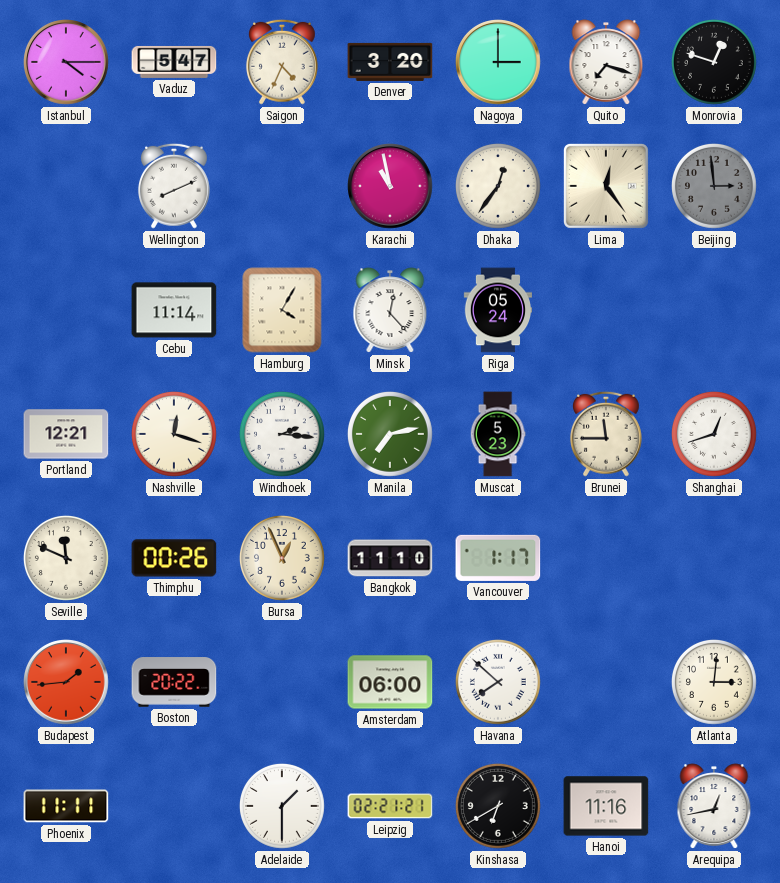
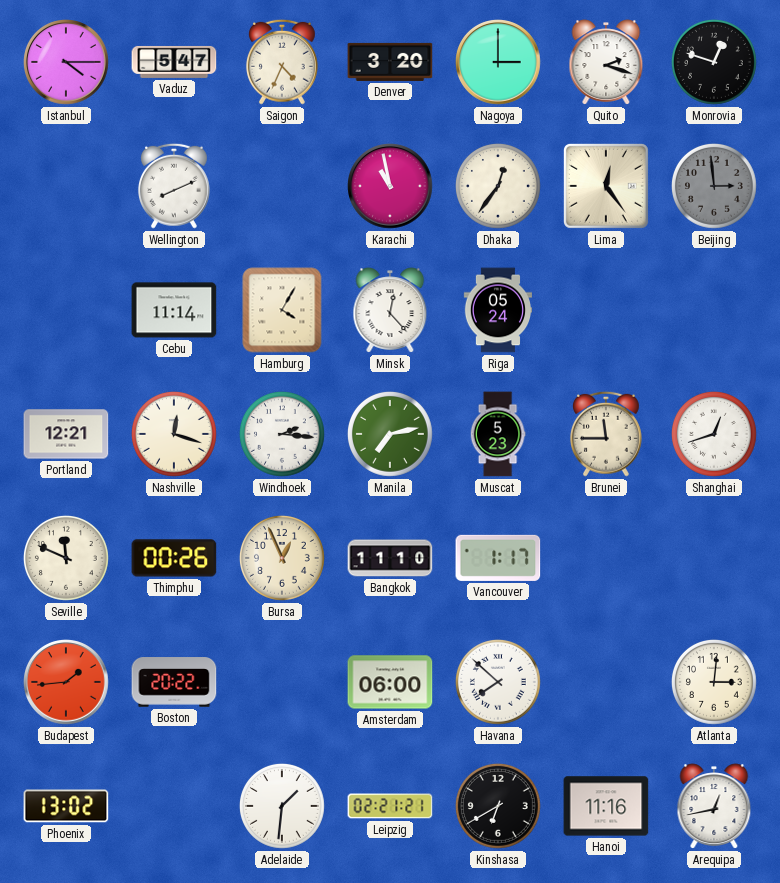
Quito: 7:18 -> 2:18 (606, 62)
Phoenix: 11:11 -> 13:02 (66, 806)
Adelaide: 1:30 -> 1:31 (282, 806)
